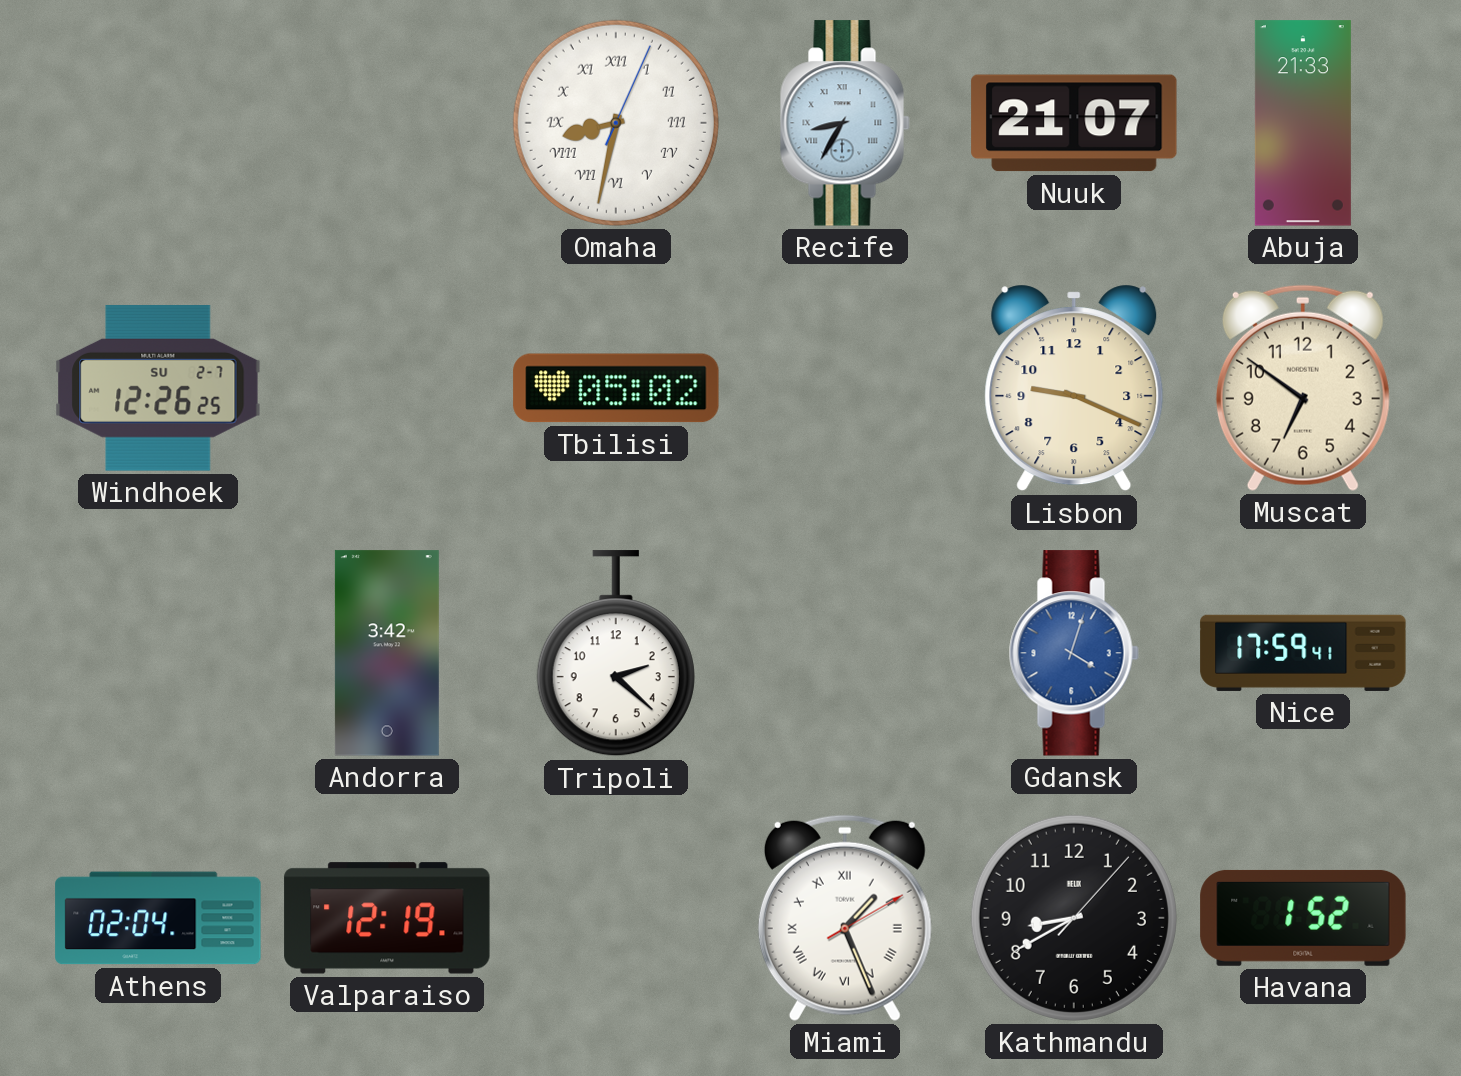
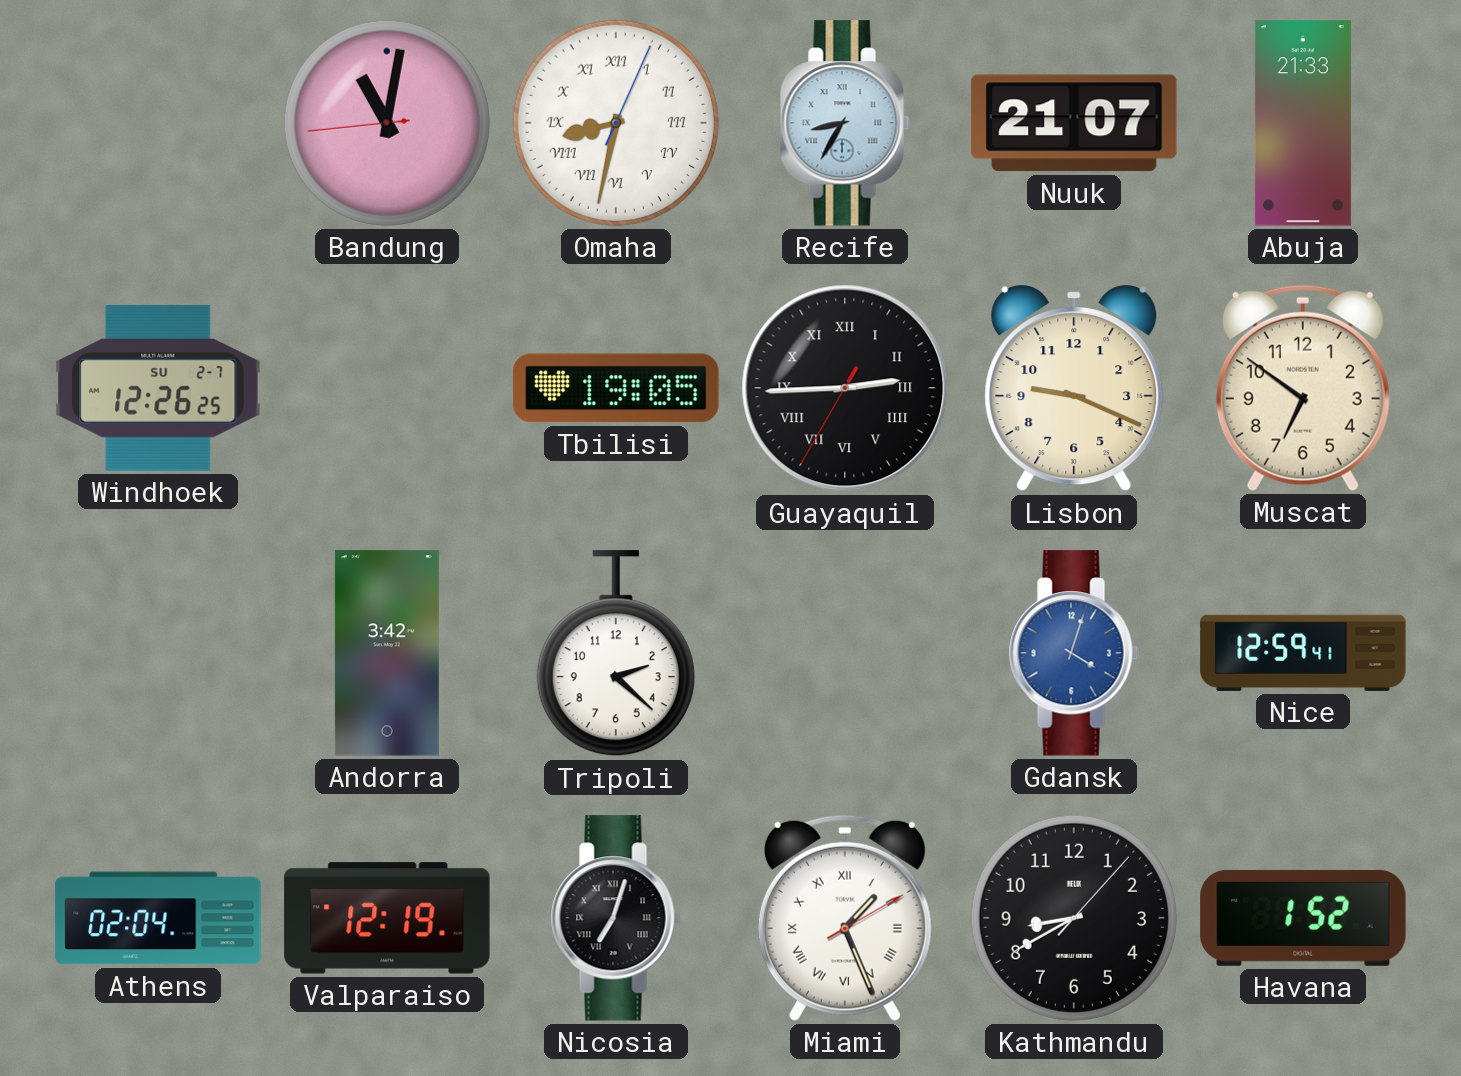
Bandung: none -> 11:01 (387, 123)
Tbilisi: 05:02 -> 19:05 (616, 388)
Guayaquil: none -> 2:44 (845, 388)
Nice: 17:59 -> 12:59 (1303, 653)
Nicosia: none -> 7:03 (616, 918)
